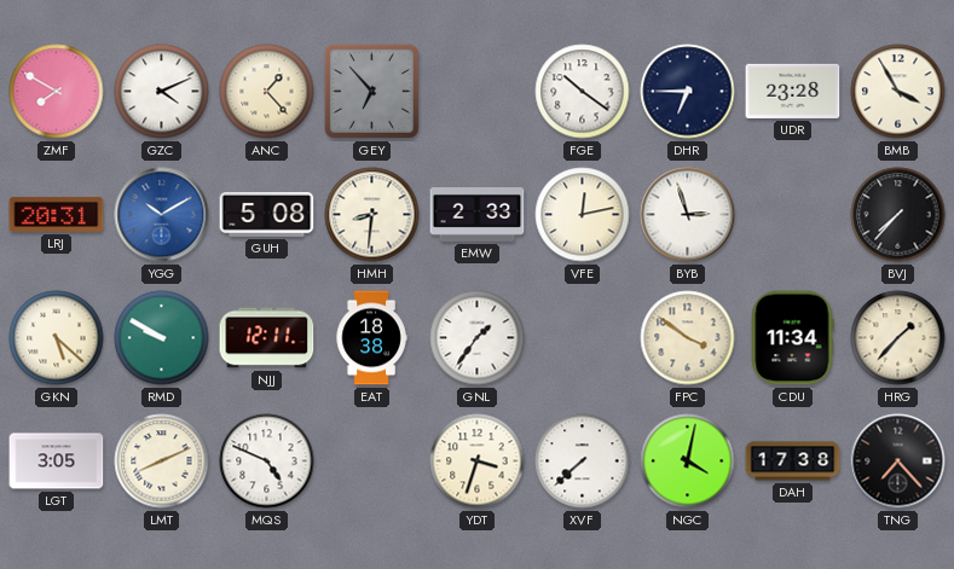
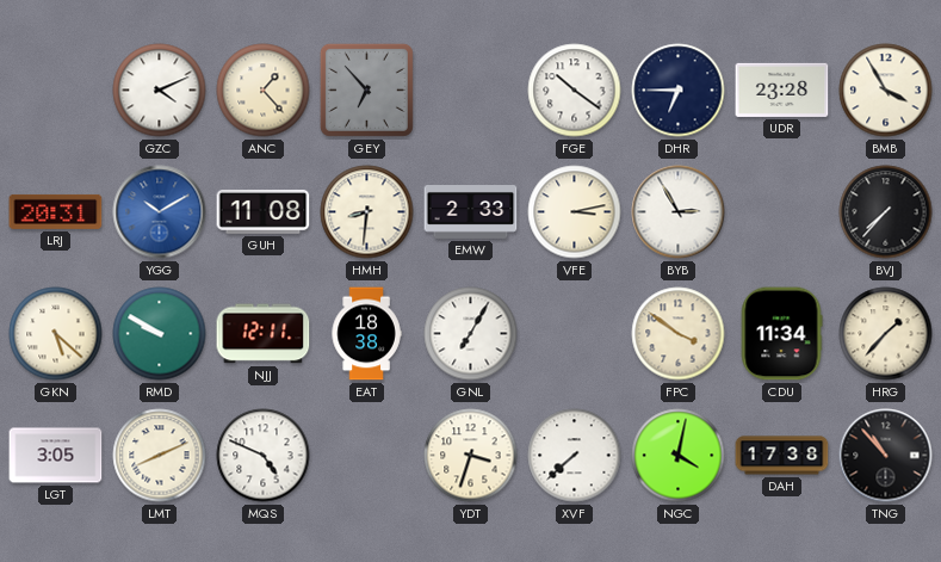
ZMF: 7:50 -> none (57, 92)
GUH: 5:08 -> 11:08 (264, 212)
VFE: 12:13 -> 3:13 (575, 212)
BYB: 2:57 -> 2:55 (679, 212)
GNL: 1:36 -> 7:05 (471, 334)
TNG: 7:23 -> 10:53 (886, 456)
